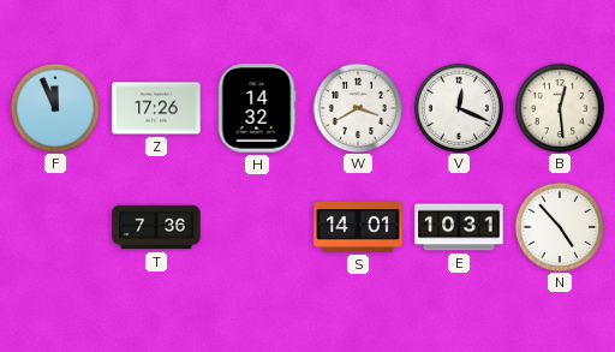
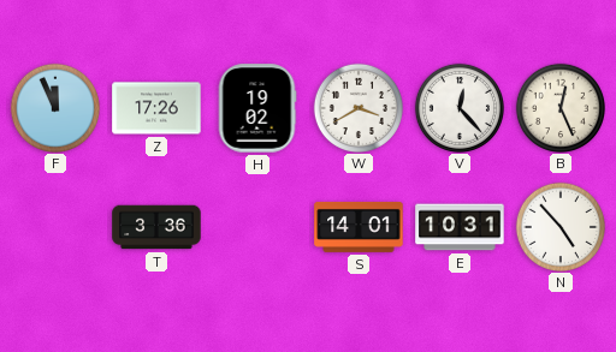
H: 14:32 -> 19:02 (257, 108)
V: 12:19 -> 12:23 (458, 107)
B: 12:29 -> 12:26 (559, 107)
T: 7:36 -> 3:36 (156, 227)
